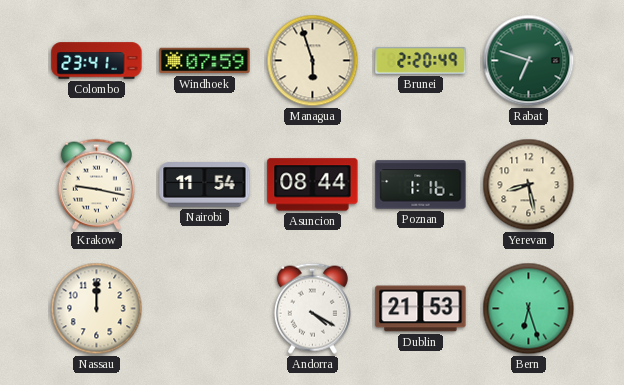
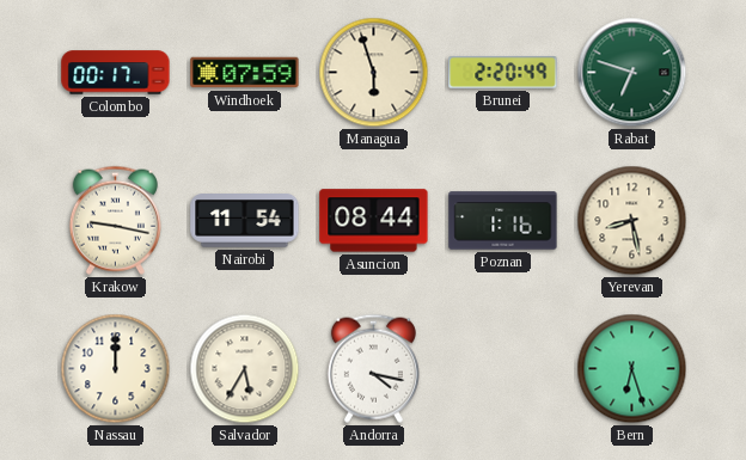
Colombo: 23:41 -> 00:17 (116, 73)
Salvador: none -> 5:35 (245, 369)
Andorra: 4:20 -> 4:17 (373, 368)
Dublin: 21:53 -> none (421, 309)
